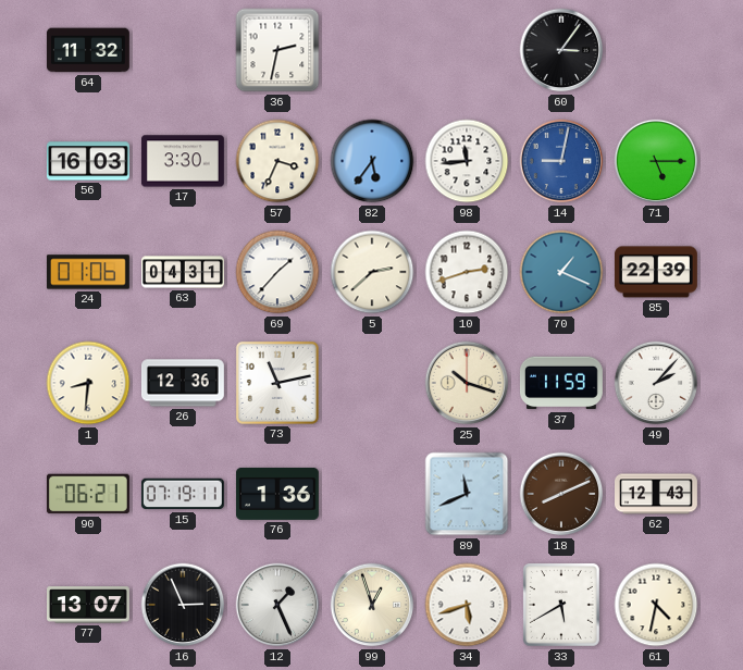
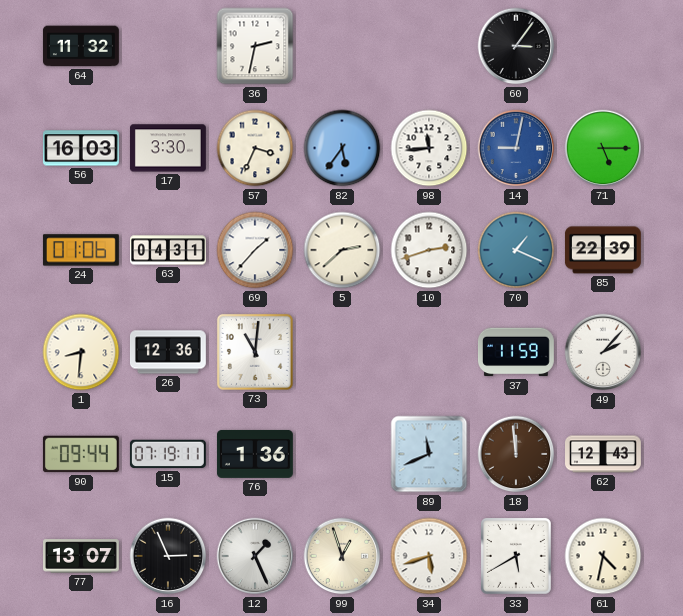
73: 11:13 -> 11:01 (255, 352)
25: 10:18 -> none (467, 383)
90: 06:21 -> 09:44 (81, 454)
18: 8:11 -> 11:59 (516, 454)
